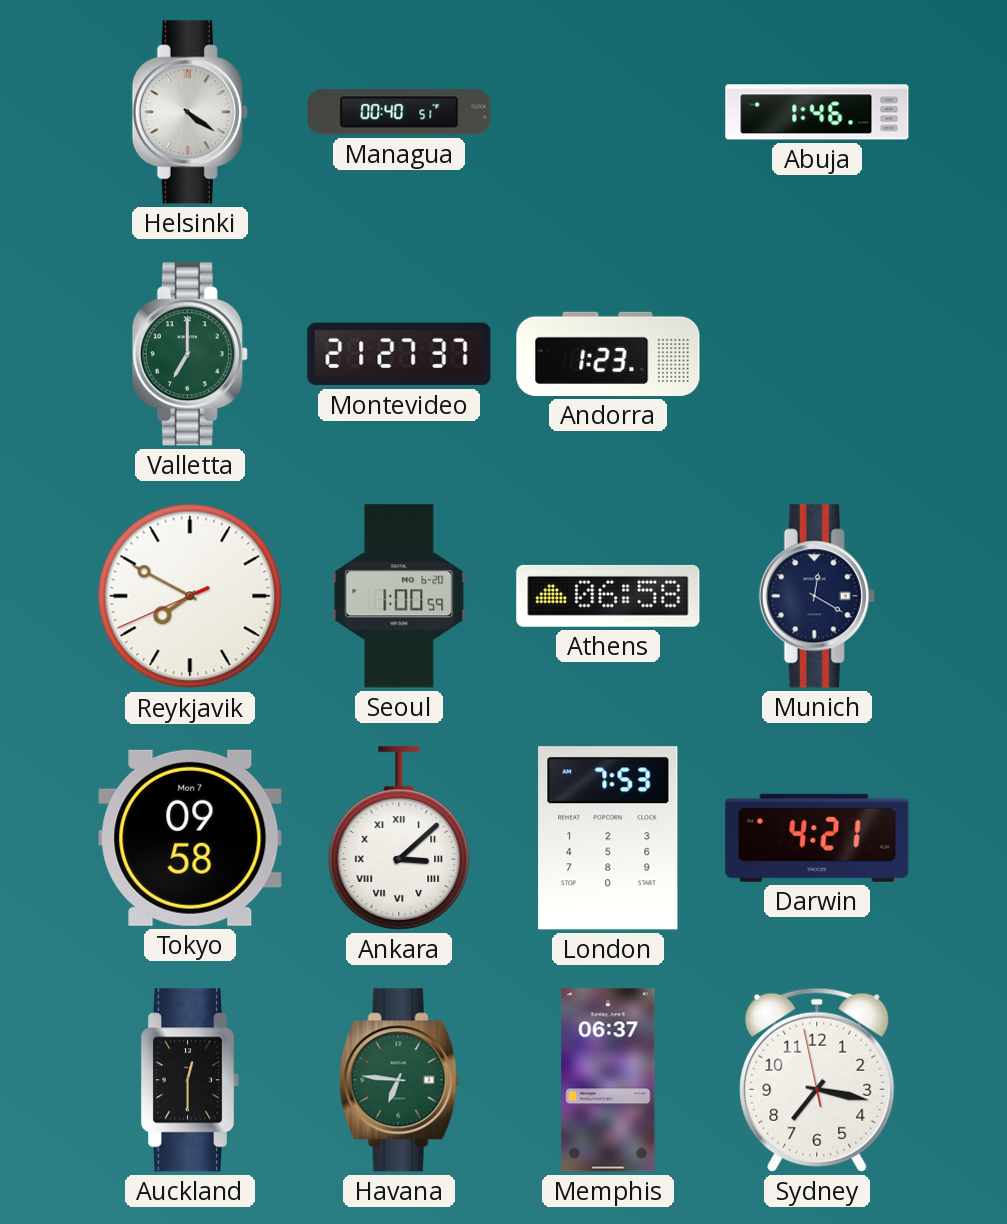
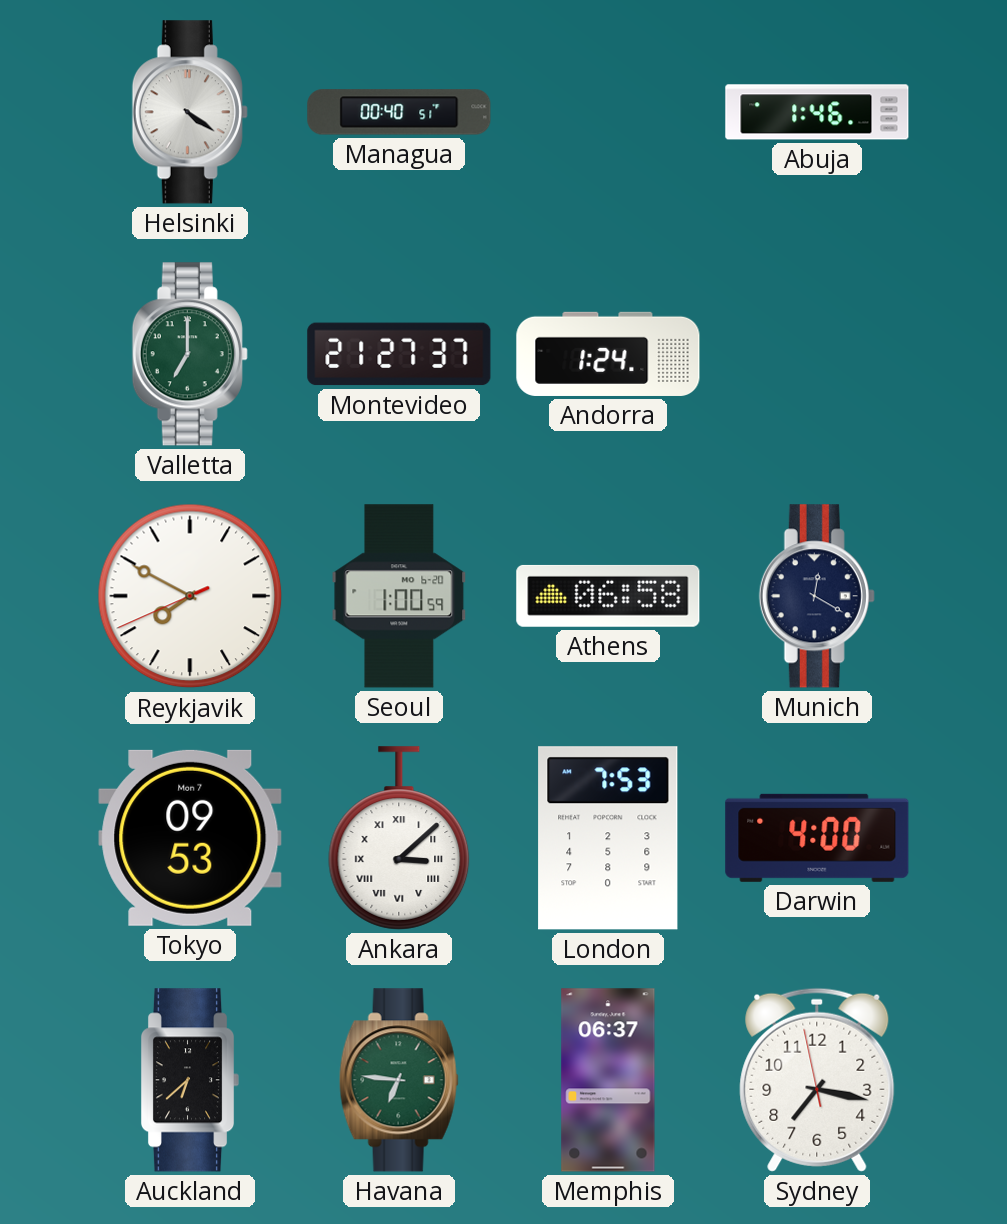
Andorra: 1:23 -> 1:24 (608, 354)
Tokyo: 09:58 -> 09:53 (190, 838)
Darwin: 4:21 -> 4:00 (817, 838)
Auckland: 12:30 -> 6:38 (190, 1080)
